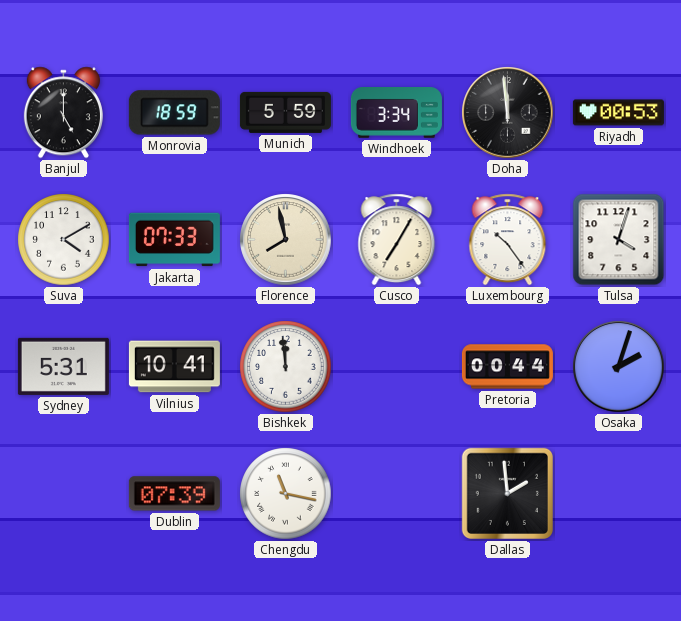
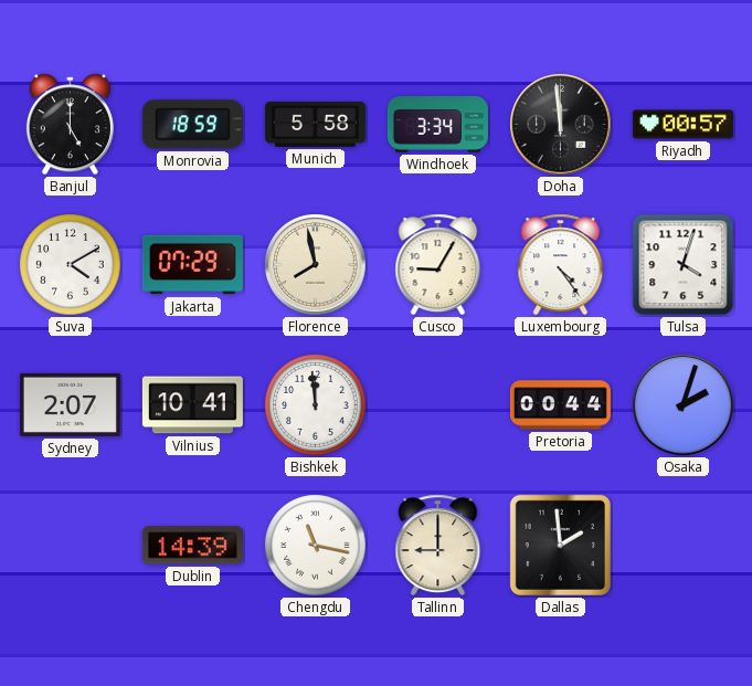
Munich: 5:59 -> 5:58 (315, 124)
Riyadh: 00:53 -> 00:57 (682, 125)
Jakarta: 07:33 -> 07:29 (192, 265)
Cusco: 7:05 -> 9:05 (438, 265)
Luxembourg: 10:24 -> 4:24 (561, 265)
Sydney: 5:31 -> 2:07 (70, 404)
Dublin: 07:39 -> 14:39 (192, 546)
Tallinn: none -> 9:00 (438, 546)
